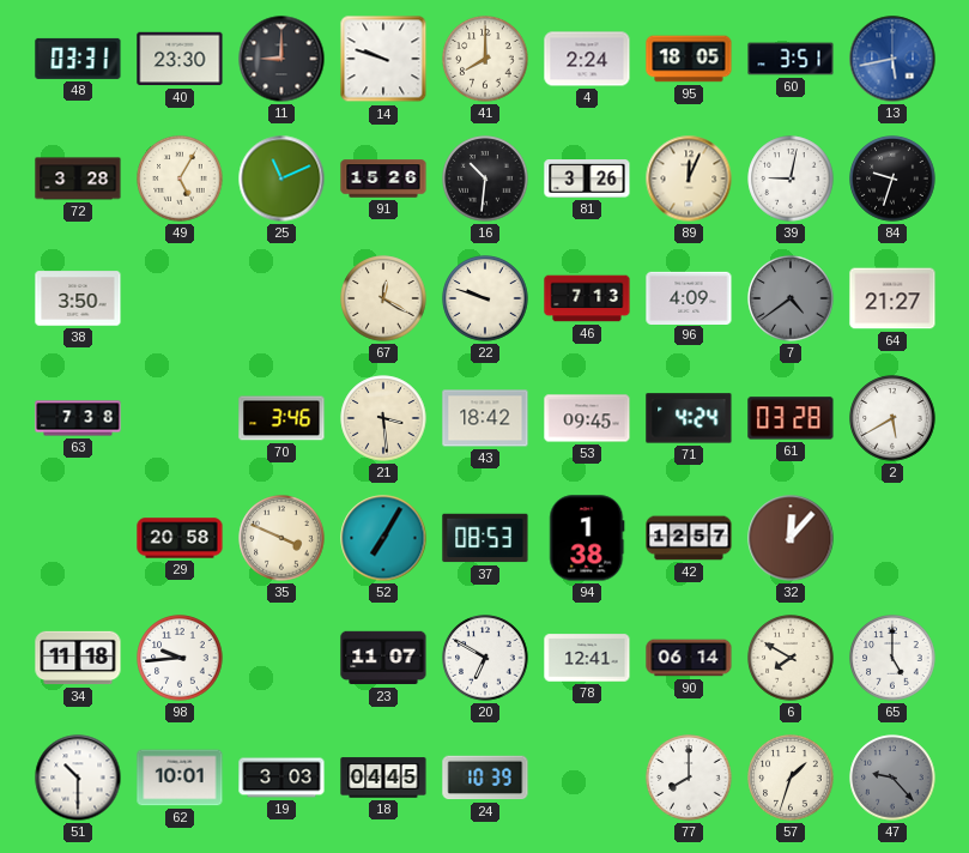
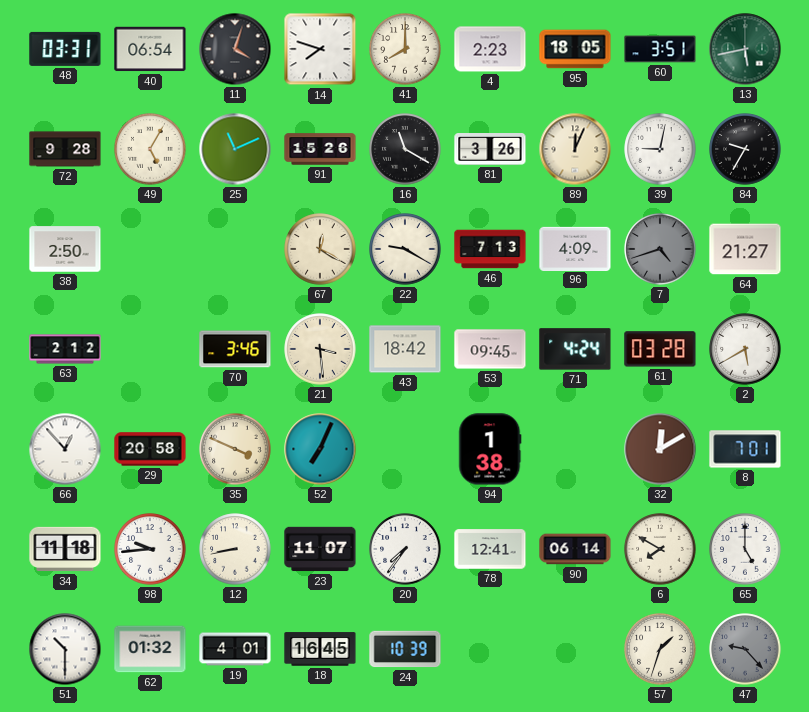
40: 23:30 -> 06:54 (150, 49)
11: 9:00 -> 4:03 (235, 49)
14: 9:48 -> 7:48 (320, 49)
4: 2:24 -> 2:23 (490, 49)
13 dial: blue -> green (745, 49)
72: 3:28 -> 9:28 (65, 149)
16: 10:31 -> 11:20 (405, 149)
84: 9:33 -> 9:35 (745, 149)
38: 3:50 -> 2:50 (65, 249)
22: 9:48 -> 9:20 (405, 249)
7: 4:39 -> 4:42 (660, 249)
63: 7:38 -> 2:12 (65, 349)
66: none -> 12:53 (65, 449)
52: 7:05 -> 7:04 (320, 449)
37: 08:53 -> none (485, 538)
42: 12:57 -> none (689, 538)
32: 12:07 -> 12:10 (660, 449)
8: none -> 7:01 (745, 449)
12: none -> 8:43 (235, 549)
20: 6:50 -> 7:36 (405, 549)
62: 10:01 -> 01:32 (150, 649)
19: 3:03 -> 4:01 (235, 649)
18: 04:45 -> 16:45 (320, 649)
77: 8:00 -> none (689, 778)
